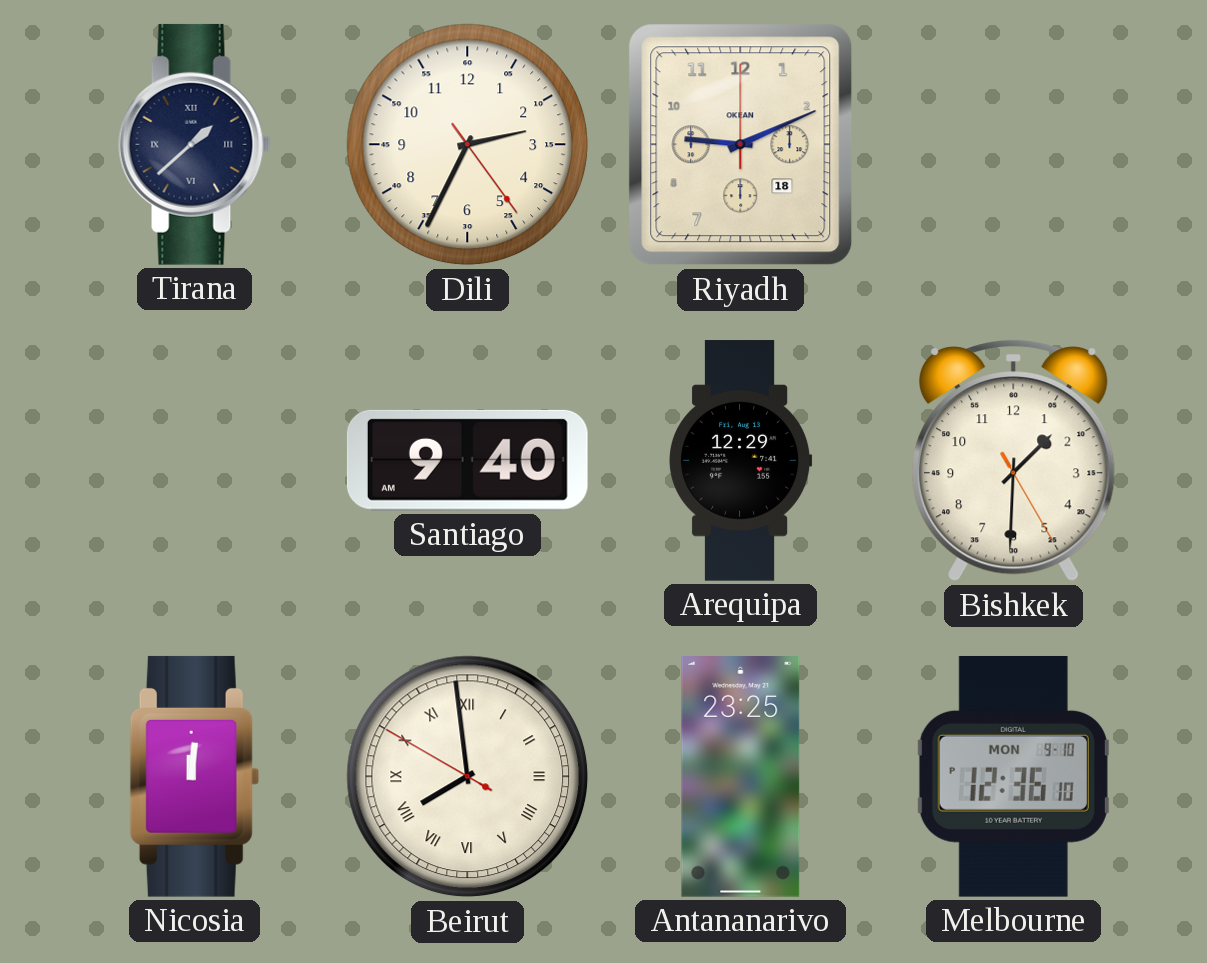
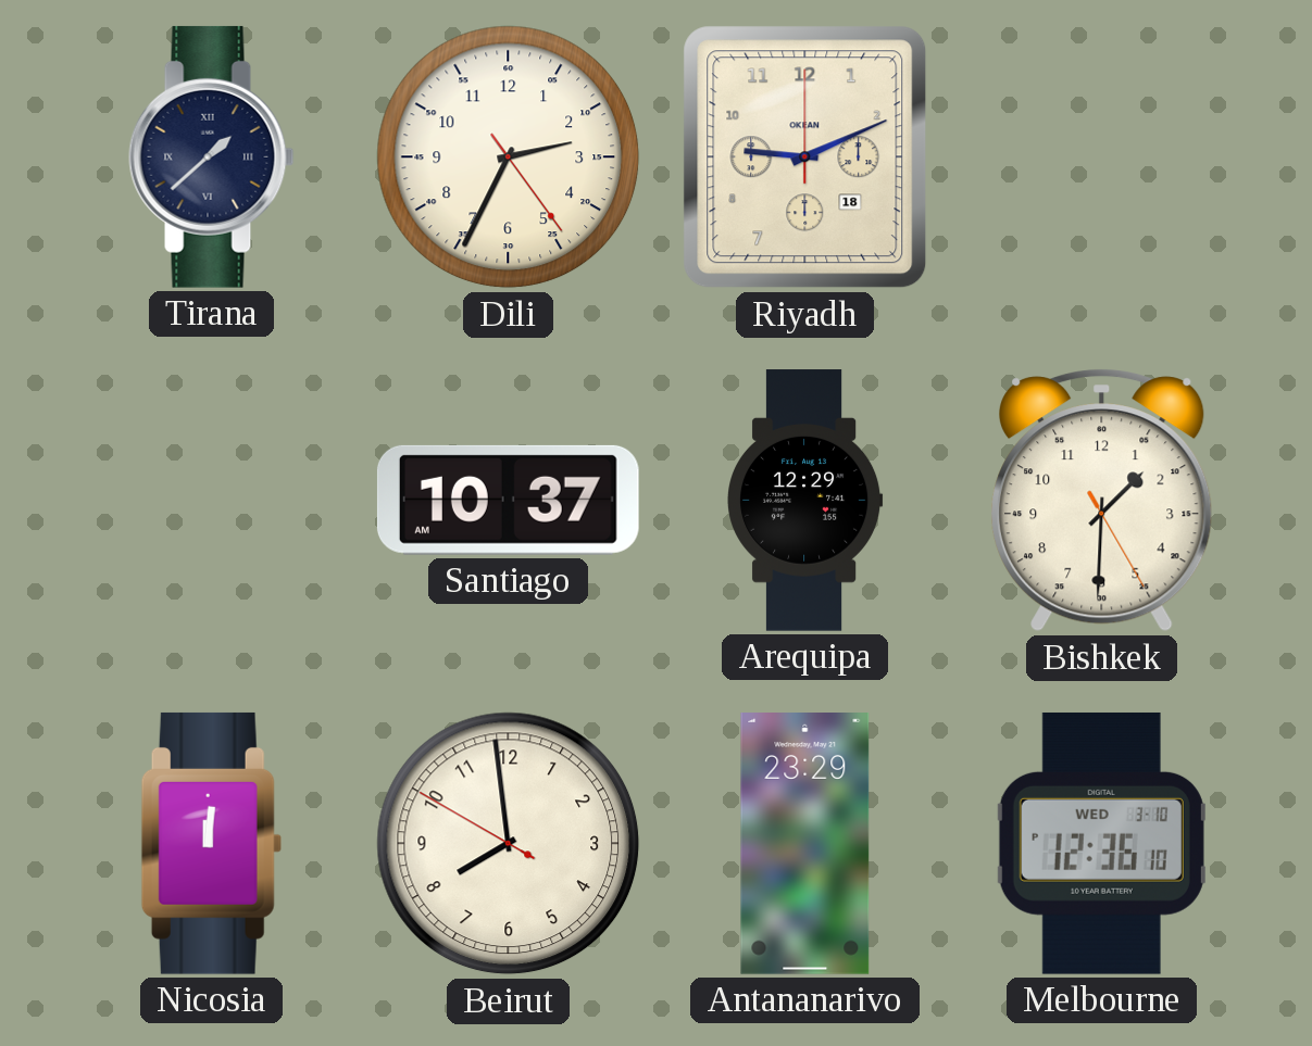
Santiago: 9:40 -> 10:37 (508, 500)
Beirut numerals: Roman -> Arabic (509, 844)
Antananarivo: 23:25 -> 23:29 (805, 844)
Melbourne date: MON 9-10 -> WED 3-10 (1101, 843)
